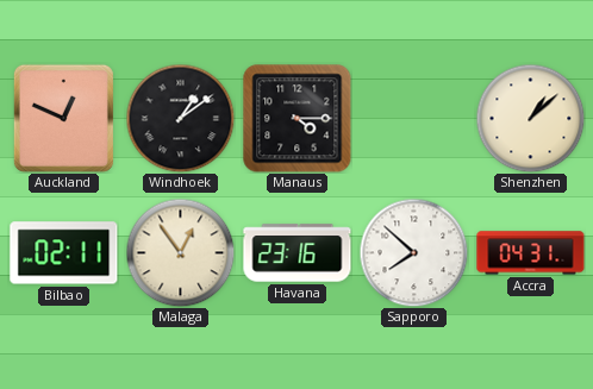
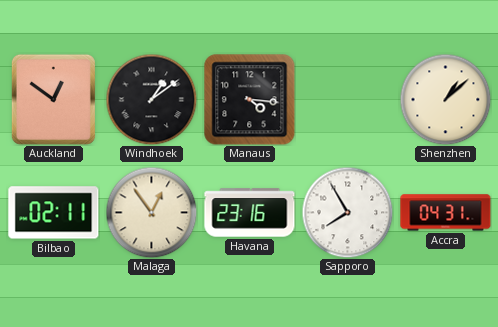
Auckland: 12:49 -> 12:51 (53, 99)
Manaus: 4:15 -> 4:16 (250, 100)
Sapporo: 7:52 -> 7:55 (347, 212)
